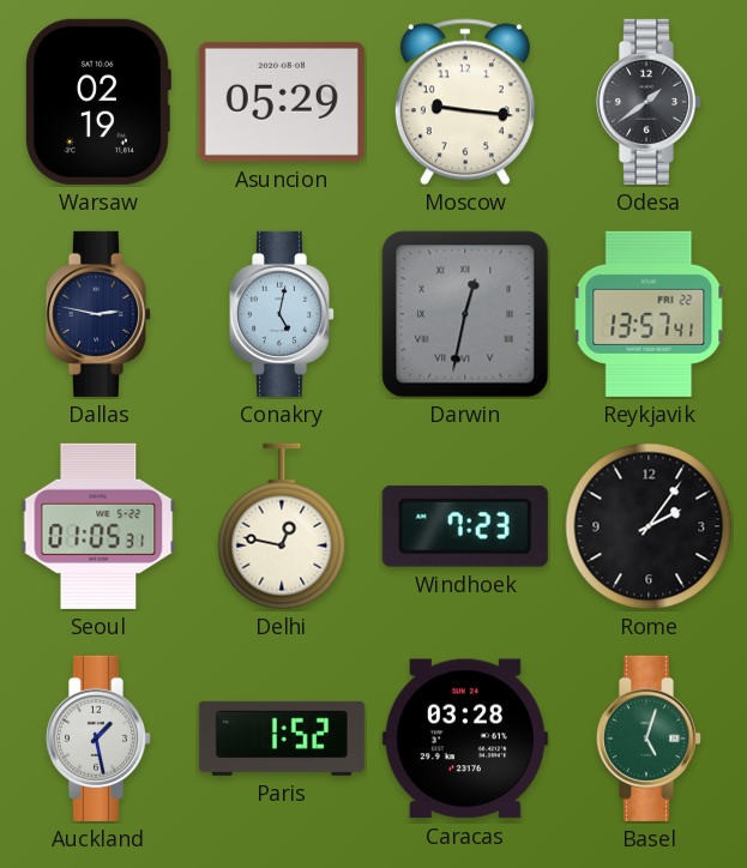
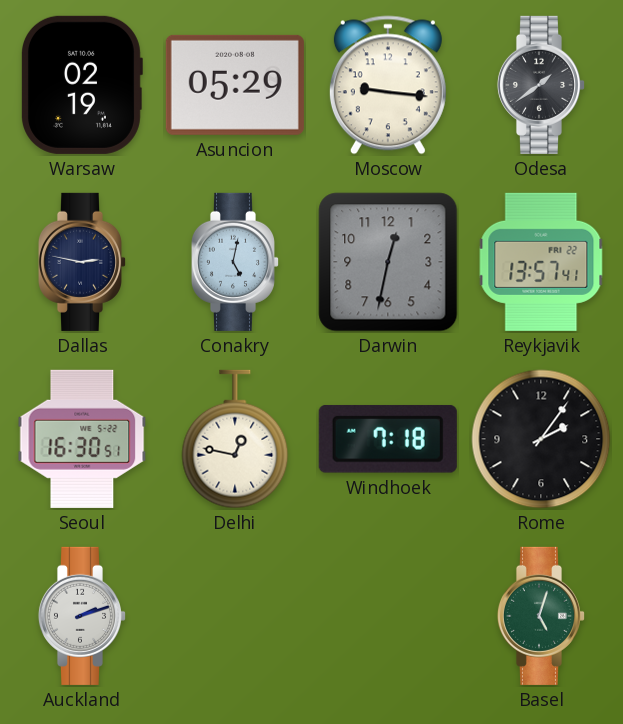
Darwin numerals: Roman -> Arabic (388, 262)
Seoul: 01:05 -> 16:30 (82, 439)
Windhoek: 7:23 -> 7:18 (388, 439)
Auckland: 1:28 -> 2:12 (81, 616)
Paris: 1:52 -> none (282, 739)
Caracas: 03:28 -> none (465, 739)
